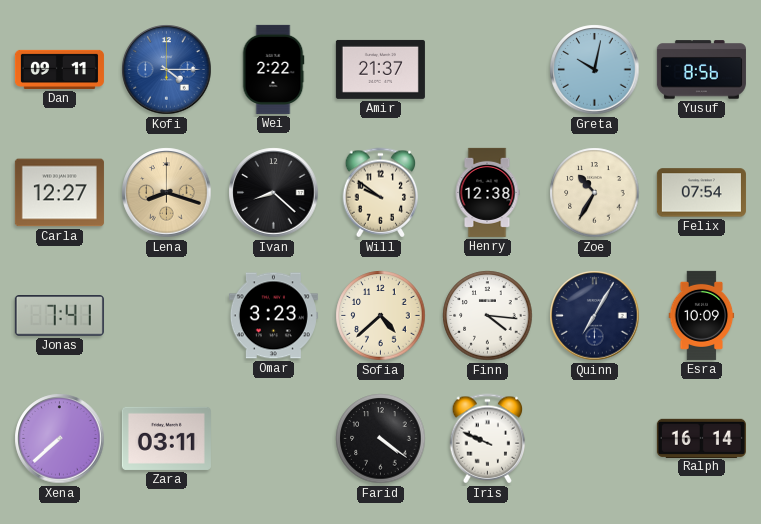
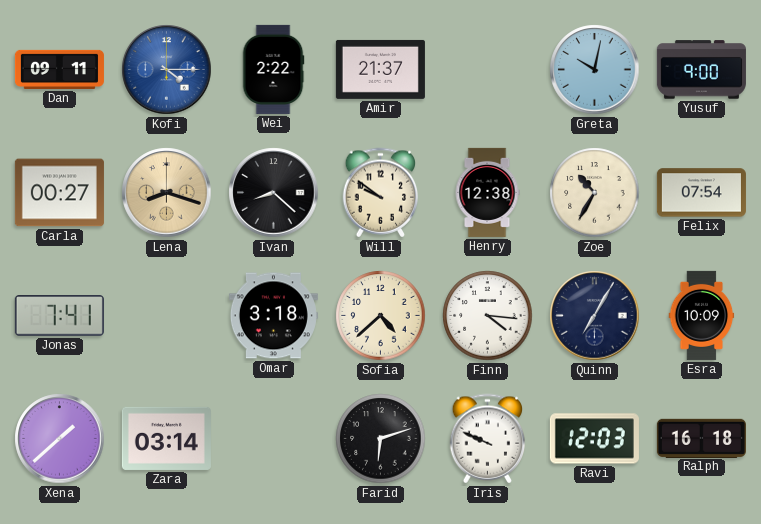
Yusuf: 8:56 -> 9:00 (701, 70)
Carla: 12:27 -> 00:27 (59, 193)
Omar: 3:23 -> 3:18 (273, 316)
Xena: 7:38 -> 1:38 (60, 439)
Zara: 03:11 -> 03:14 (166, 438)
Farid: 4:21 -> 6:12 (381, 439)
Ravi: none -> 12:03 (594, 439)
Ralph: 16:14 -> 16:18 (701, 438)
